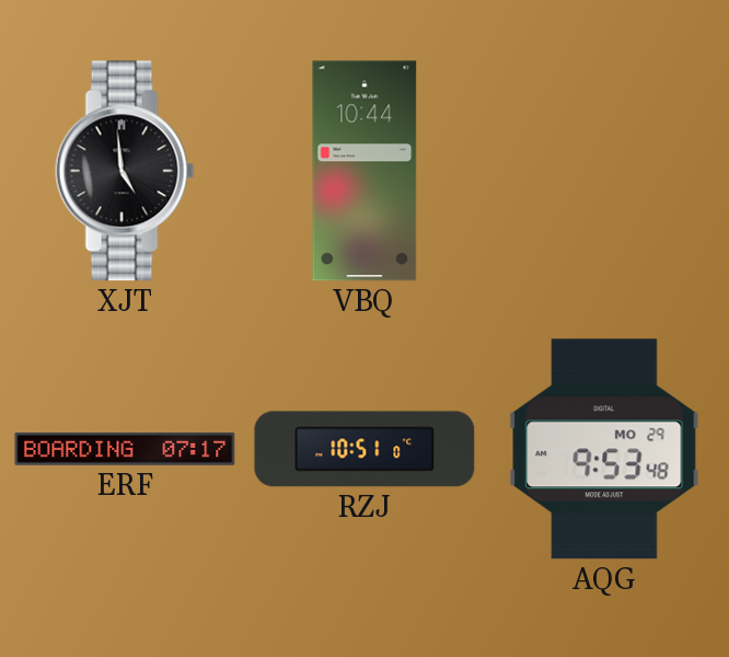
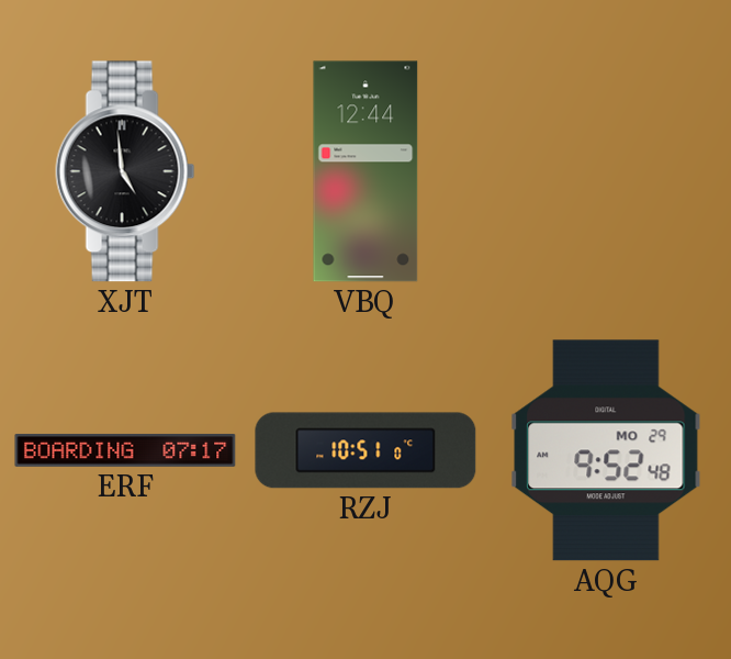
VBQ: 10:44 -> 12:44 (365, 171)
AQG: 9:53 -> 9:52 (606, 450)
